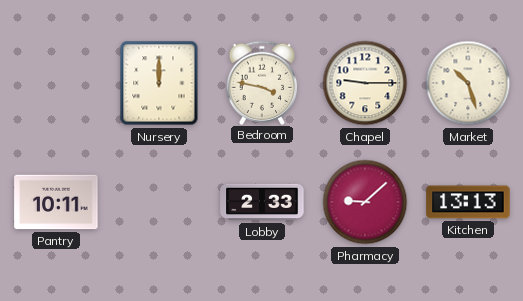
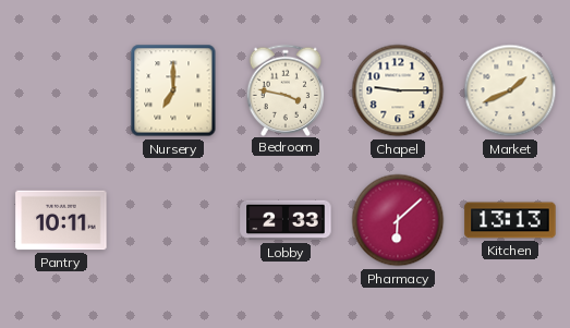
Nursery: 12:00 -> 7:00 (173, 90)
Market: 10:27 -> 1:41 (510, 90)
Pharmacy: 9:08 -> 6:08 (398, 220)
